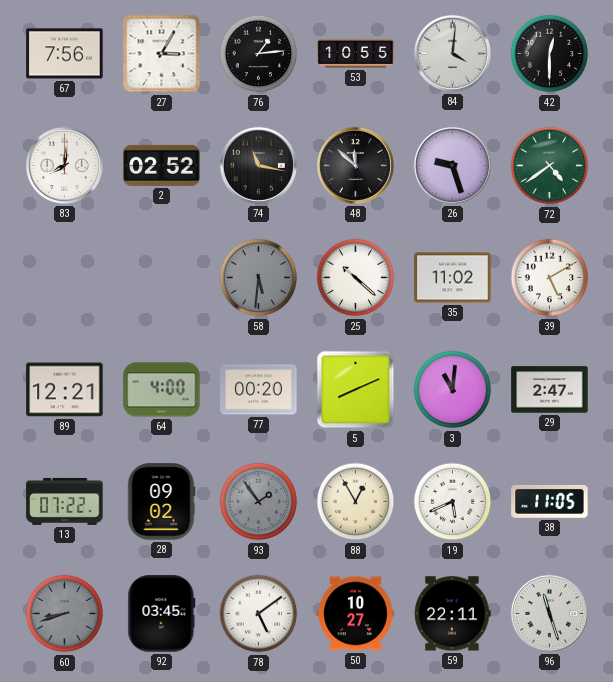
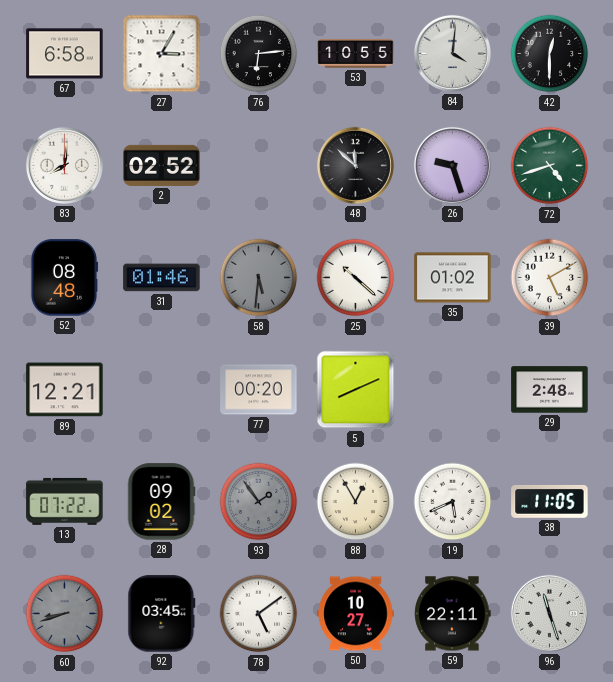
67: 7:56 -> 6:58 (65, 54)
76: 1:14 -> 6:14 (259, 54)
74: 11:17 -> none (258, 165)
72: 4:39 -> 4:42 (550, 166)
52: none -> 08:48 (64, 278)
31: none -> 01:46 (162, 278)
35: 11:02 -> 01:02 (453, 278)
64: 4:00 -> none (162, 390)
3: 11:01 -> none (453, 390)
29: 2:47 -> 2:48 (550, 390)
